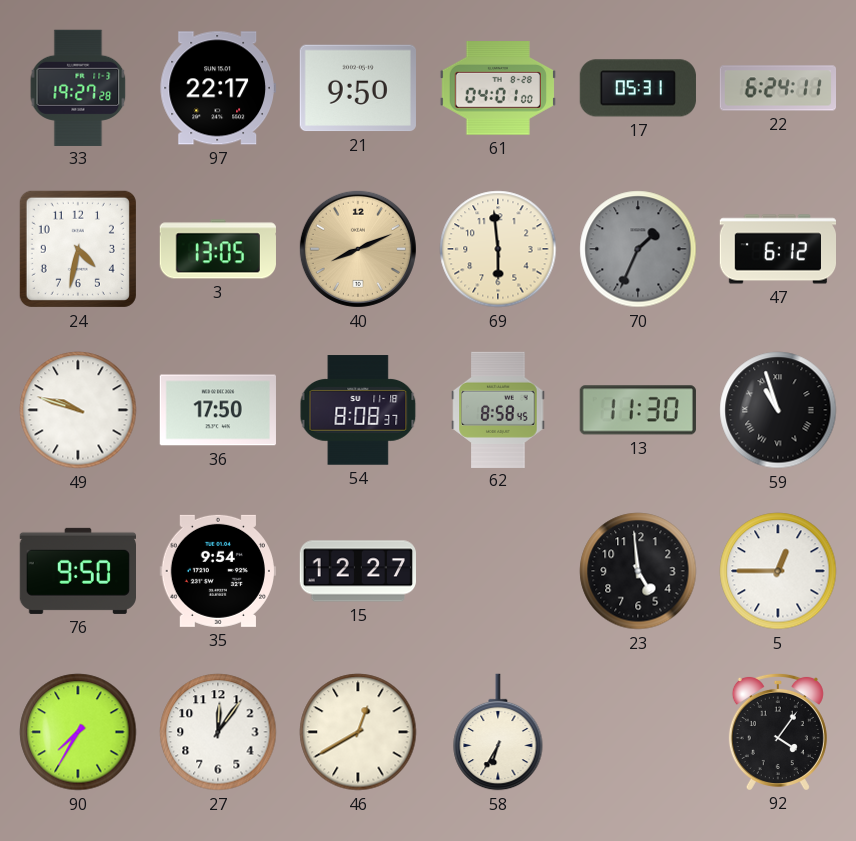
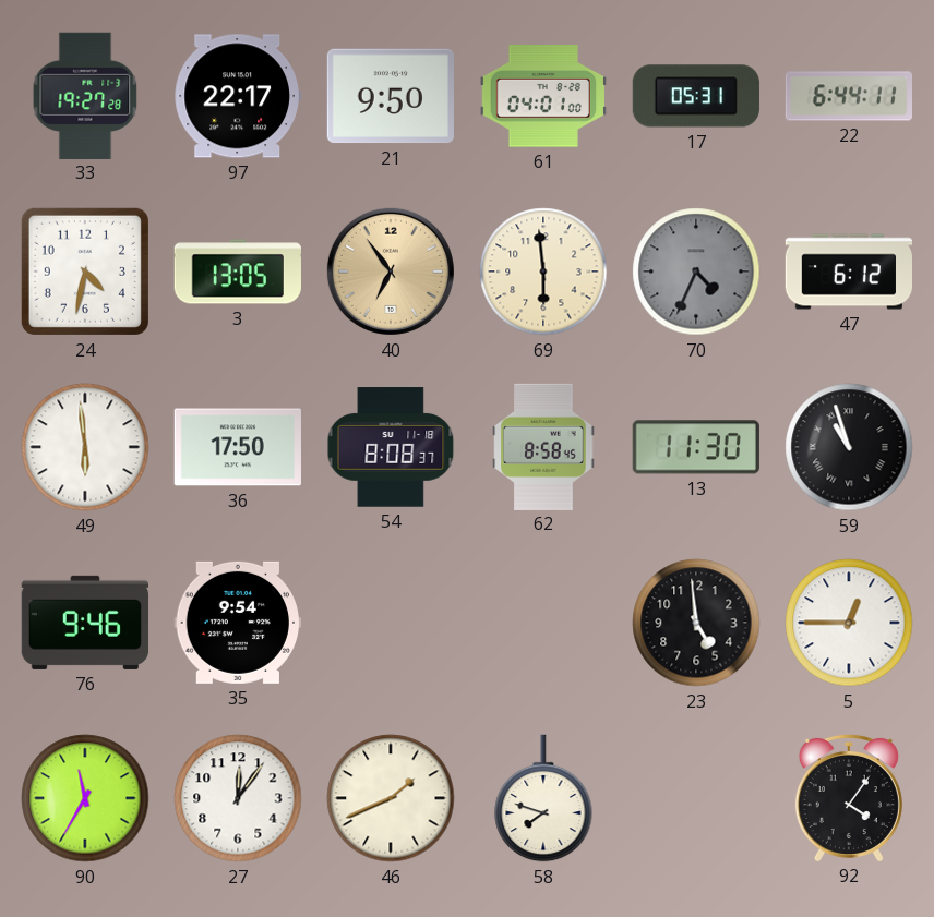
22: 6:24 -> 6:44 (848, 96)
40: 8:11 -> 6:54 (391, 272)
70: 1:34 -> 4:34 (696, 272)
49: 9:48 -> 5:59 (85, 447)
76: 9:50 -> 9:46 (84, 623)
15: 12:27 -> none (357, 571)
90: 7:35 -> 11:35 (85, 798)
46: 12:40 -> 1:41 (391, 798)
58: 6:35 -> 7:48 (543, 798)
